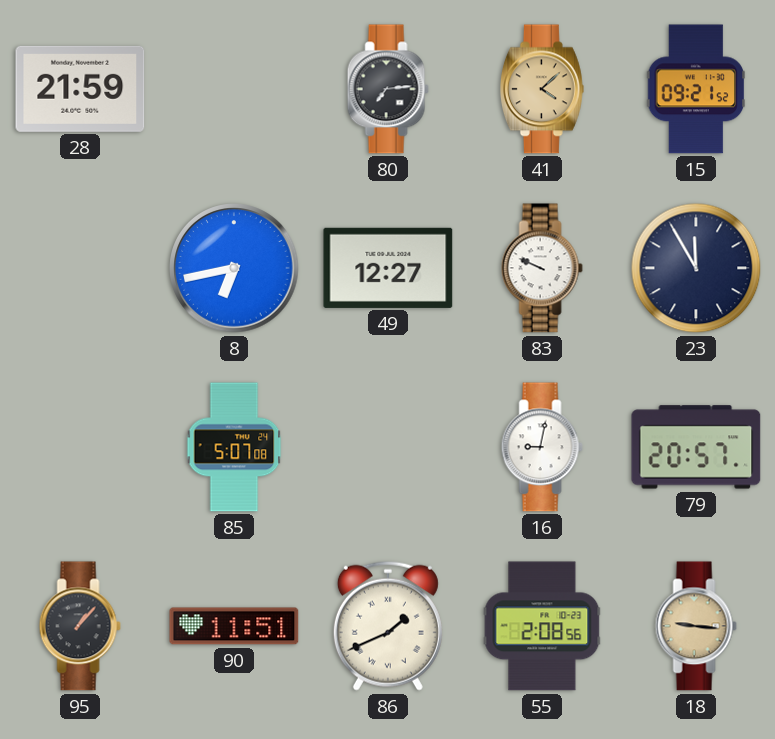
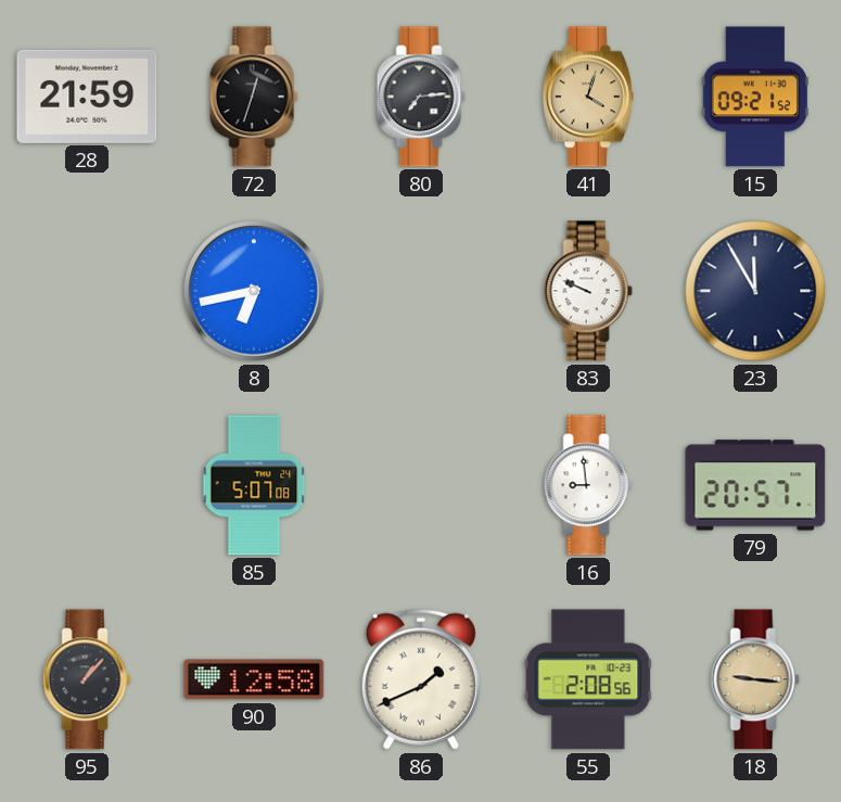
72: none -> 12:33 (254, 97)
41: 4:08 -> 4:03 (588, 97)
49: 12:27 -> none (388, 268)
16: 9:02 -> 8:59 (588, 485)
90: 11:51 -> 12:58 (254, 679)
